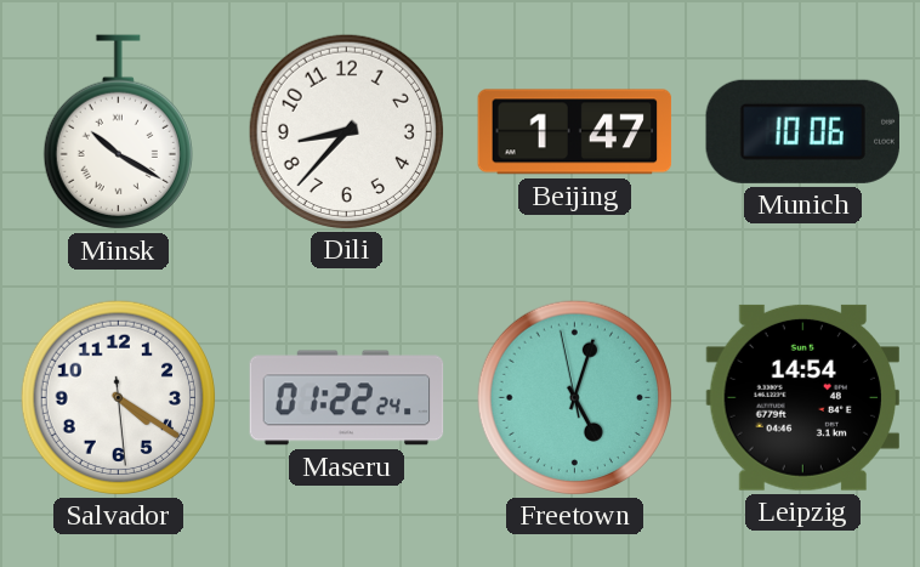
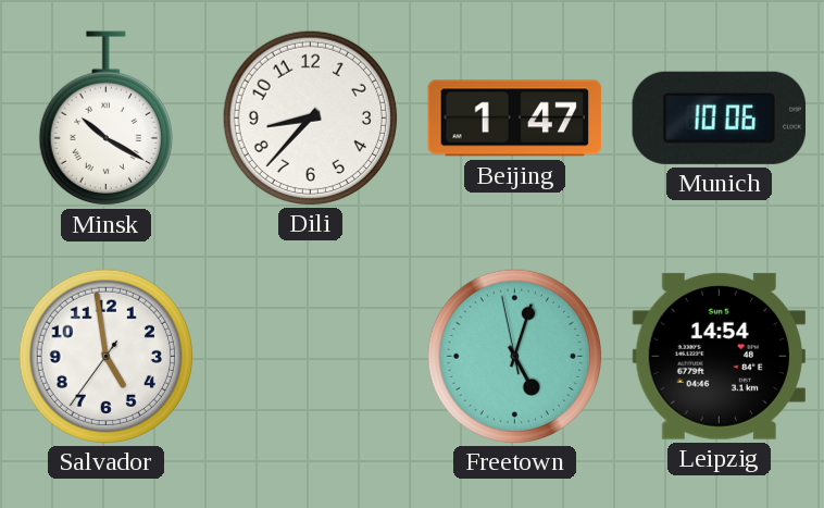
Salvador: 4:20 -> 4:58 (105, 356)
Maseru: 01:22 -> none (347, 398)
